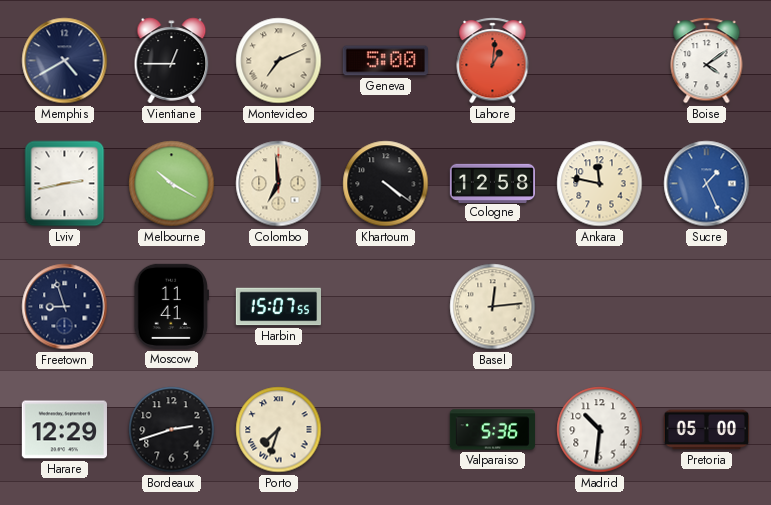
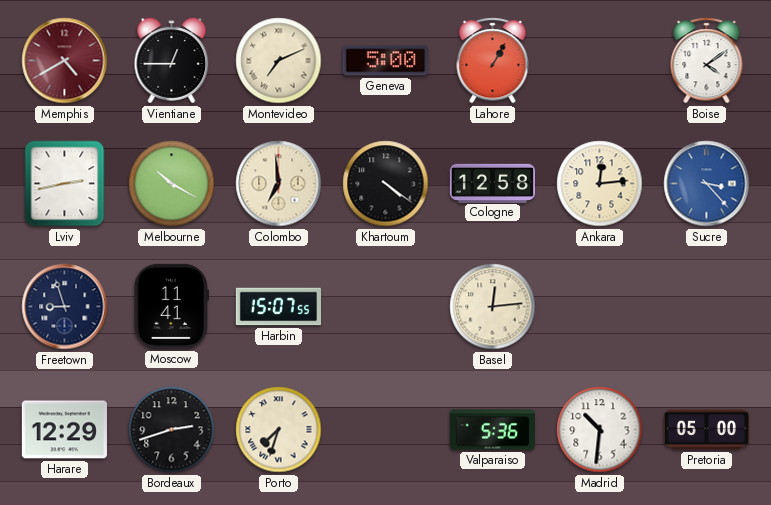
Memphis dial: navy -> burgundy (65, 61)
Lahore: 1:01 -> 1:05 (493, 61)
Ankara: 11:47 -> 12:14 (600, 184)
Sucre: 1:26 -> 3:23 (707, 184)
